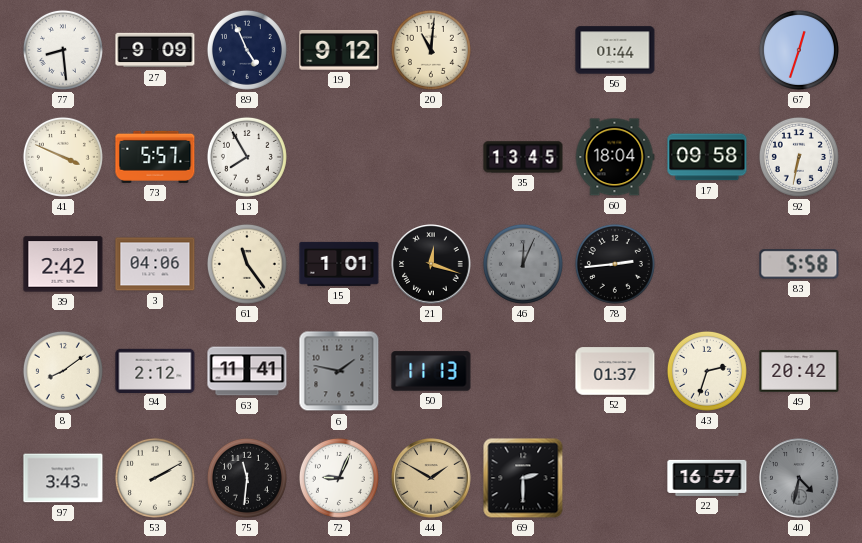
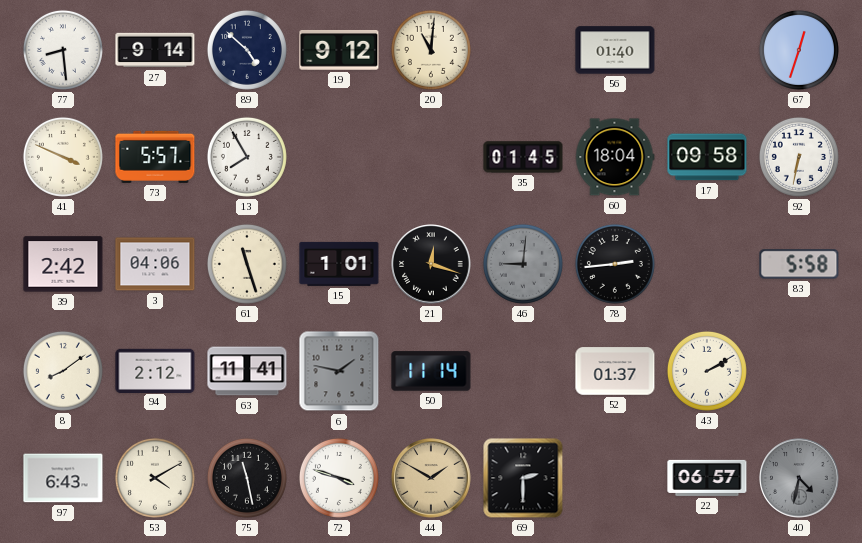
27: 9:09 -> 9:14 (155, 50)
89: 4:56 -> 4:52 (247, 50)
56: 01:44 -> 01:40 (615, 50)
35: 13:45 -> 01:45 (523, 157)
61: 11:24 -> 11:27 (247, 264)
46: 12:04 -> 9:01 (523, 264)
50: 11:13 -> 11:14 (431, 371)
43: 2:33 -> 2:10 (707, 371)
49: 20:42 -> none (799, 371)
97: 3:43 -> 6:43 (63, 478)
53: 2:10 -> 4:10 (155, 478)
75: 11:31 -> 11:28 (247, 478)
72: 9:04 -> 3:48 (339, 478)
22: 16:57 -> 06:57 (707, 478)
